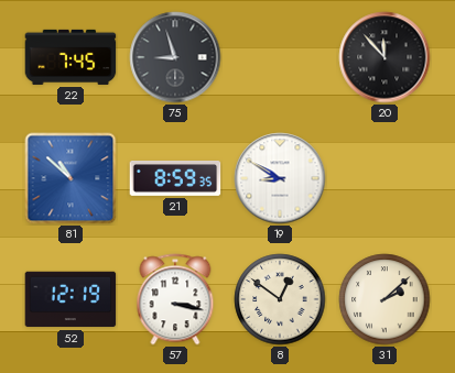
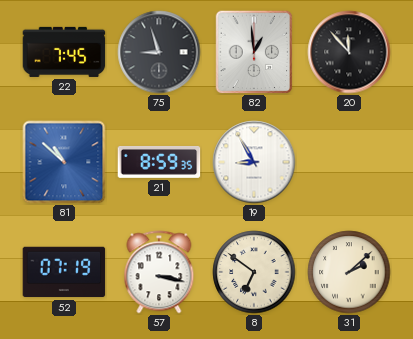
82: none -> 12:59 (254, 52)
19: 8:50 -> 8:55 (254, 162)
52: 12:19 -> 07:19 (64, 272)
8: 12:51 -> 6:51 (254, 272)
